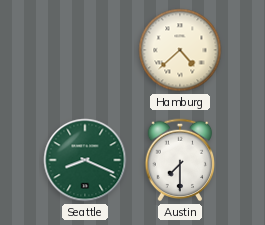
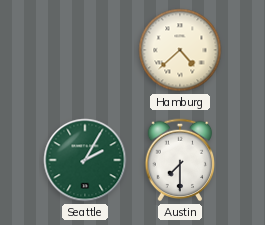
Seattle: 8:19 -> 2:05 (85, 160)
